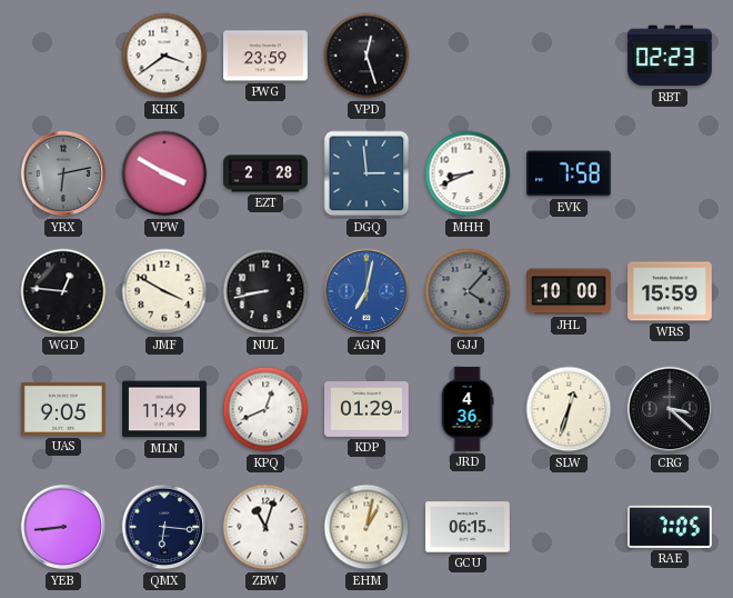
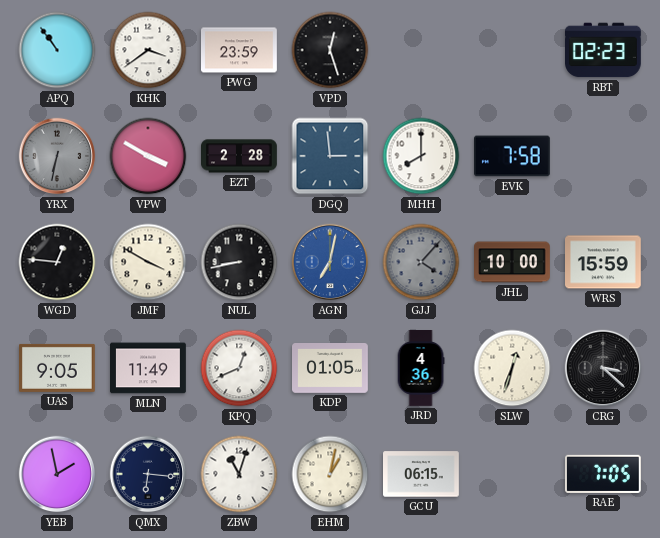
APQ: none -> 10:54 (57, 50)
YRX: 6:13 -> 6:32 (57, 156)
MHH: 8:41 -> 8:00 (421, 156)
KDP: 01:29 -> 01:05 (331, 369)
YEB: 8:44 -> 1:58 (57, 474)
